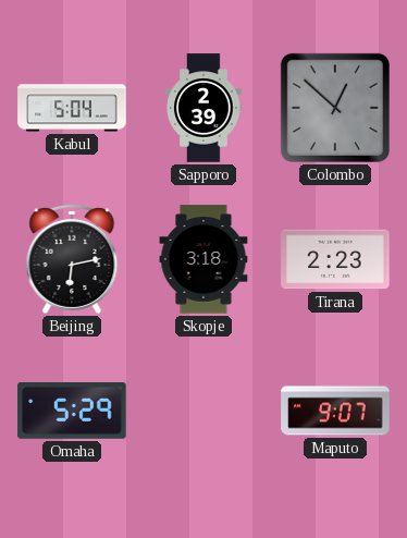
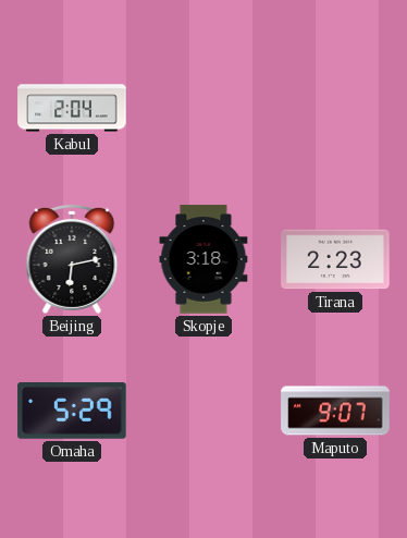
Kabul: 5:04 -> 2:04 (72, 108)
Sapporo: 2:39 -> none (203, 108)
Colombo: 12:52 -> none (335, 108)
